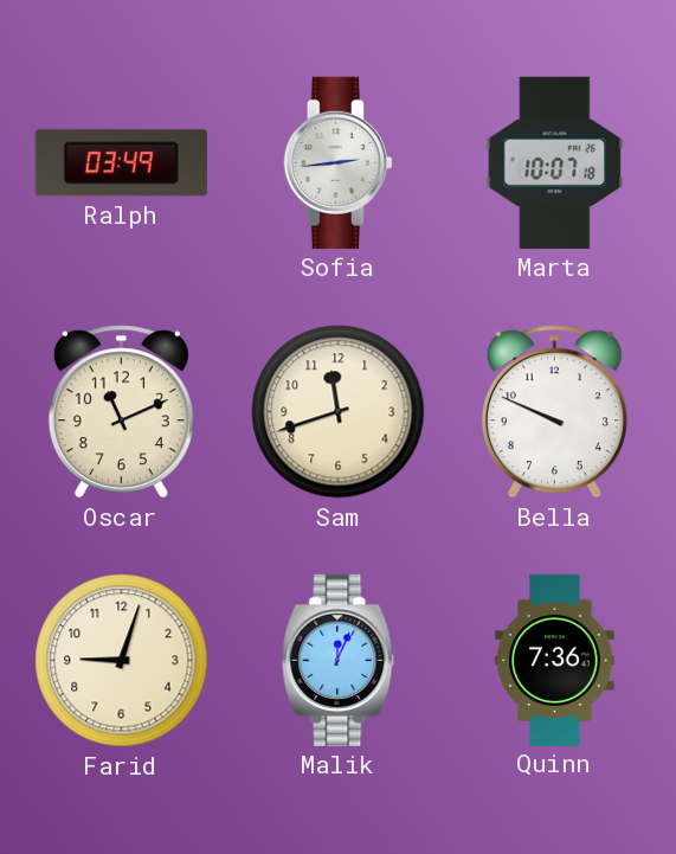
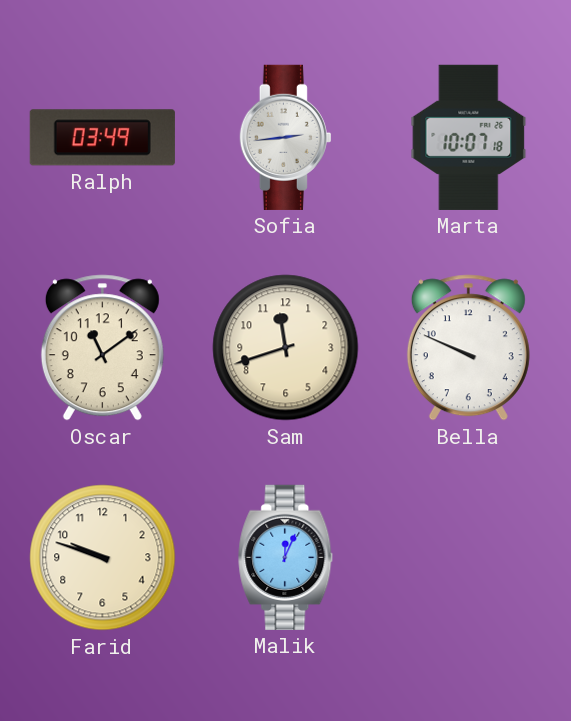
Oscar: 11:11 -> 11:09 (102, 348)
Farid: 9:03 -> 9:48 (103, 558)
Quinn: 7:36 -> none (555, 660)
